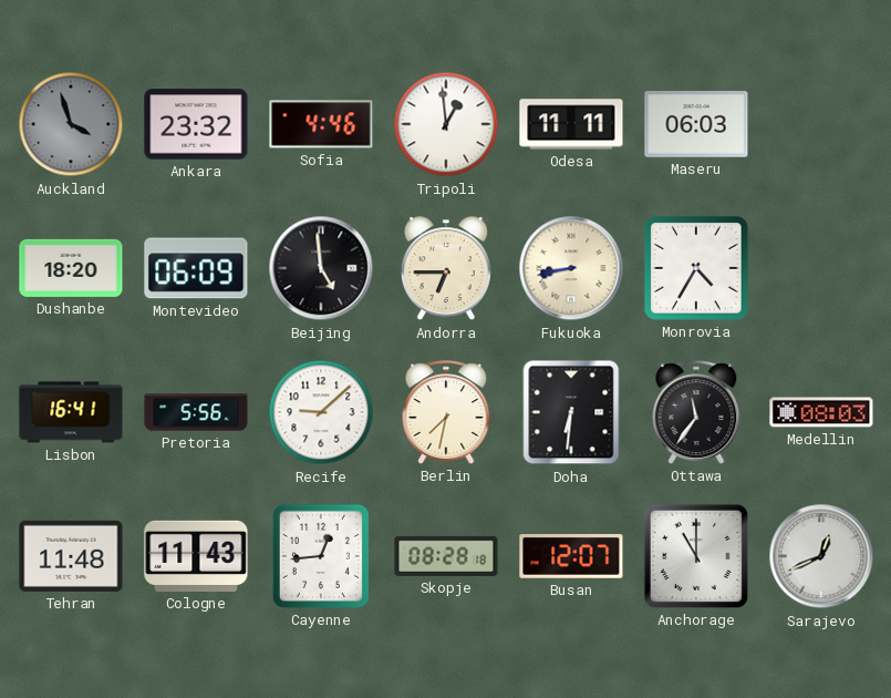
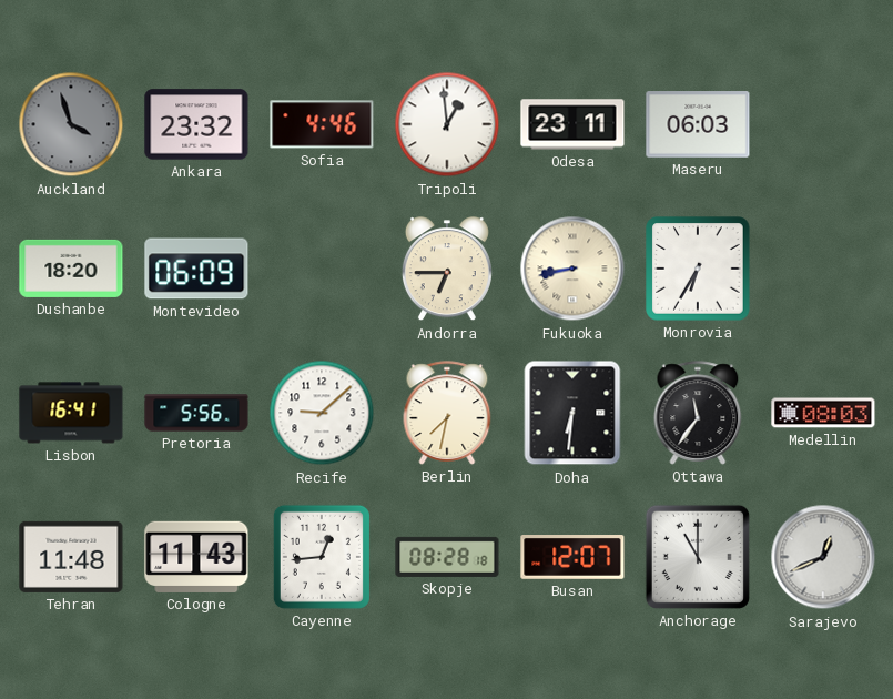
Odesa: 11:11 -> 23:11 (572, 124)
Beijing: 4:59 -> none (321, 268)
Monrovia: 4:35 -> 6:35 (698, 269)
